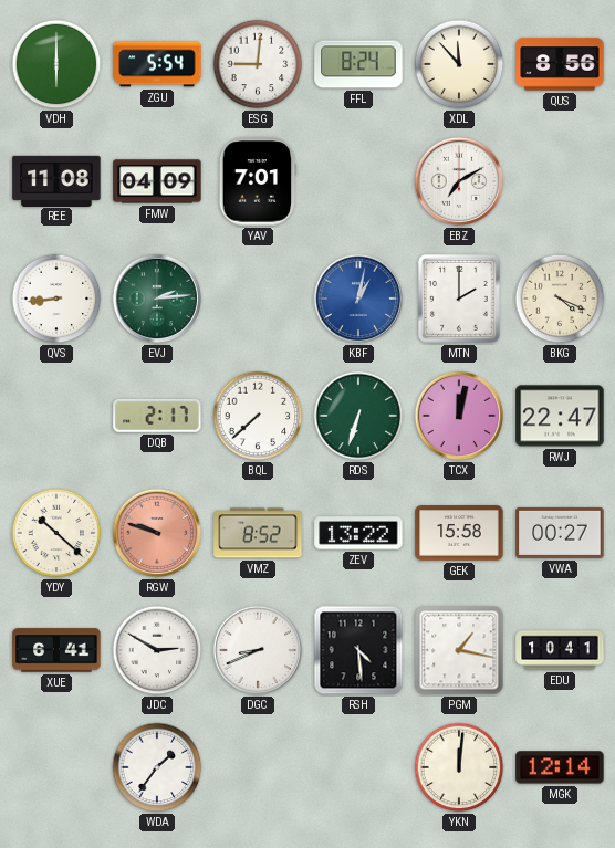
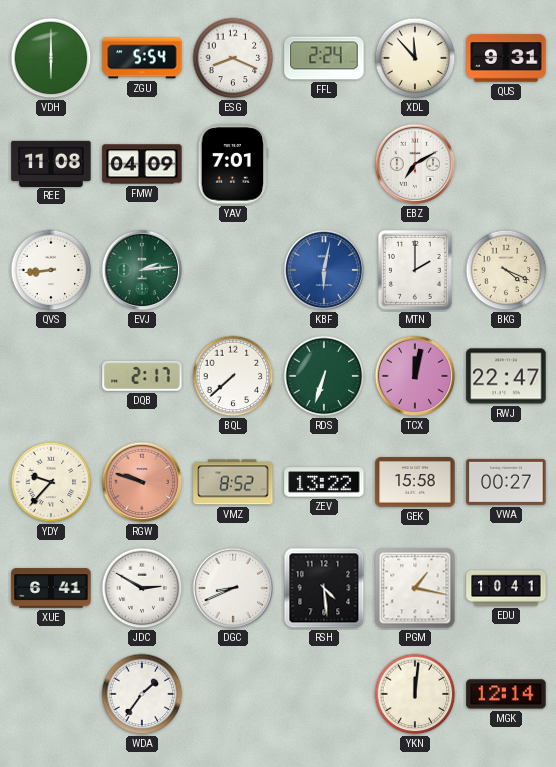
ESG: 9:01 -> 8:19 (233, 58)
FFL: 8:24 -> 2:24 (324, 58)
QUS: 8:56 -> 9:31 (506, 58)
KBF: 1:02 -> 6:02 (324, 270)
YDY: 10:22 -> 9:37 (51, 482)
